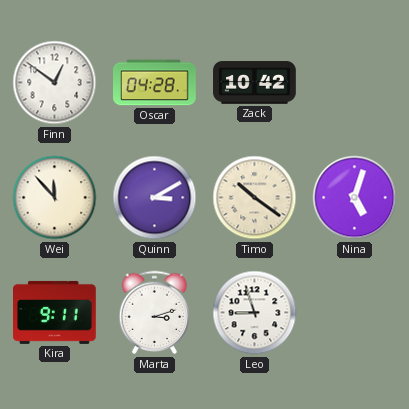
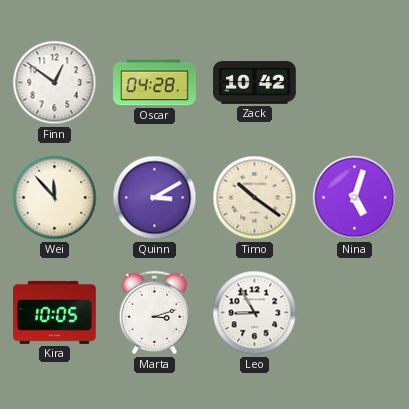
Kira: 9:11 -> 10:05 (55, 312)
Leo: 8:57 -> 8:55 (255, 313)
